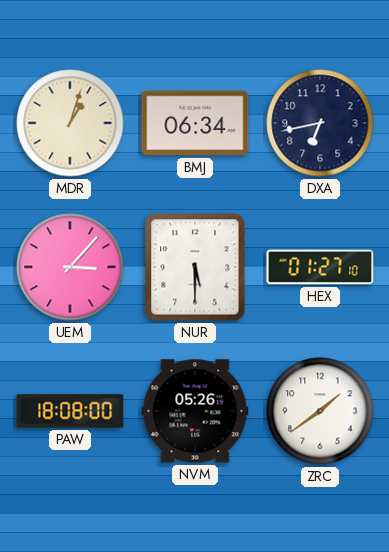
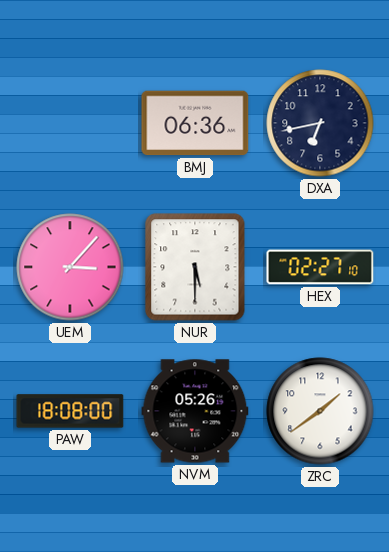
MDR: 1:03 -> none (70, 123)
BMJ: 06:34 -> 06:36 (195, 123)
HEX: 01:27 -> 02:27 (320, 267)
